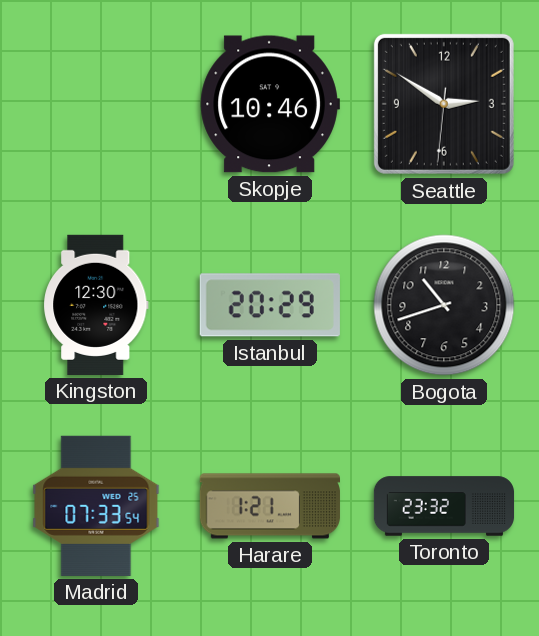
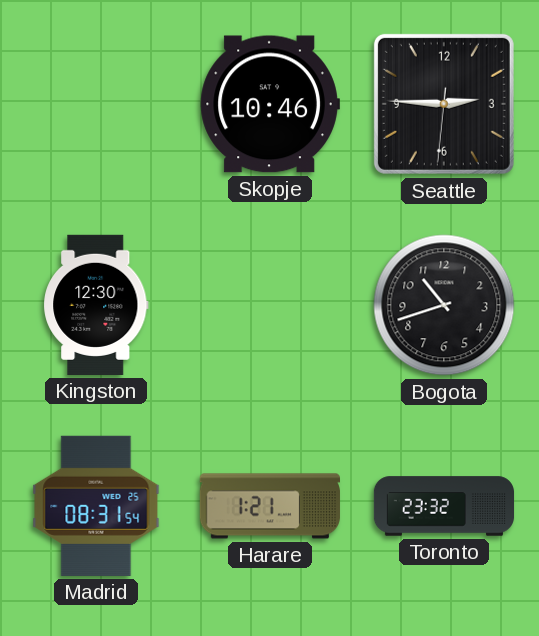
Seattle: 2:50 -> 2:45 (444, 104)
Istanbul: 20:29 -> none (270, 305)
Madrid: 07:33 -> 08:31 (96, 506)
